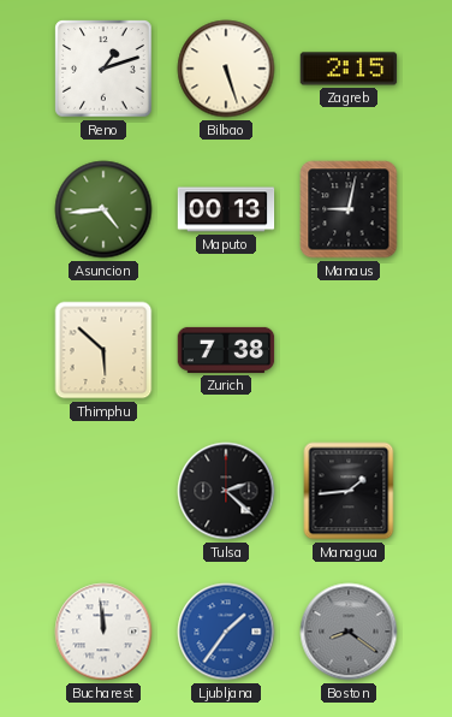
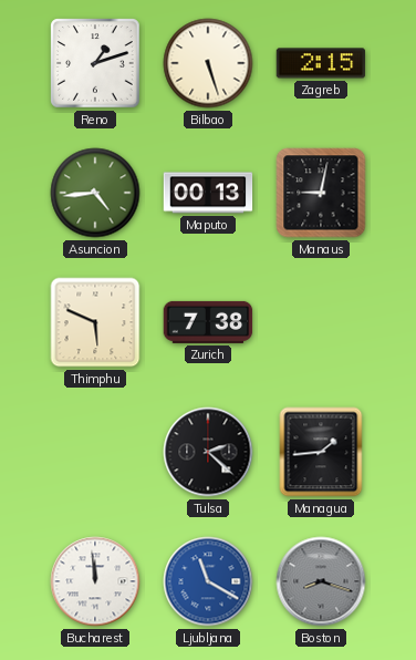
Thimphu: 5:52 -> 5:49 (95, 322)
Ljubljana: 1:36 -> 11:20 (208, 581)
Boston: 8:21 -> 8:18 (321, 581)
